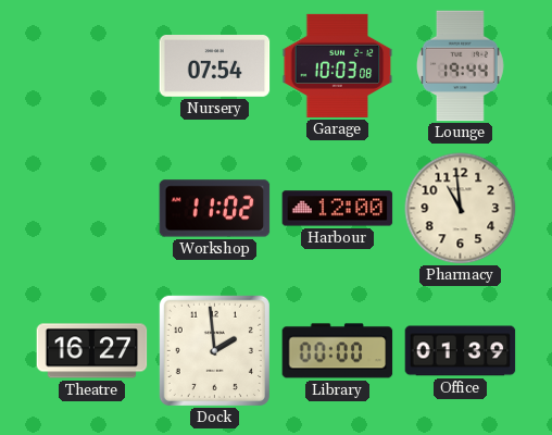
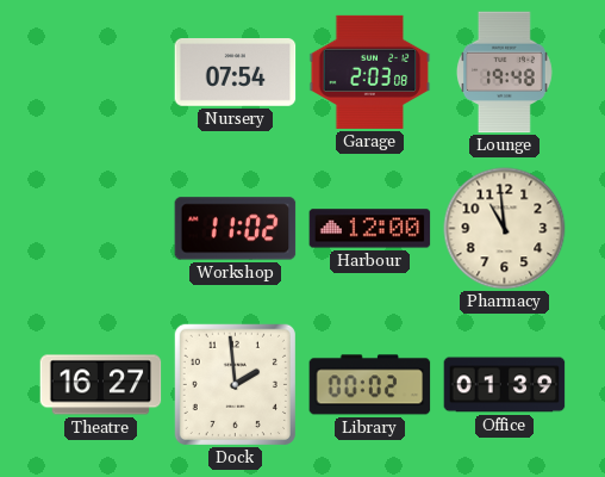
Garage: 10:03 -> 2:03 (370, 72)
Lounge: 19:44 -> 19:48 (504, 73)
Library: 00:00 -> 00:02 (370, 385)
